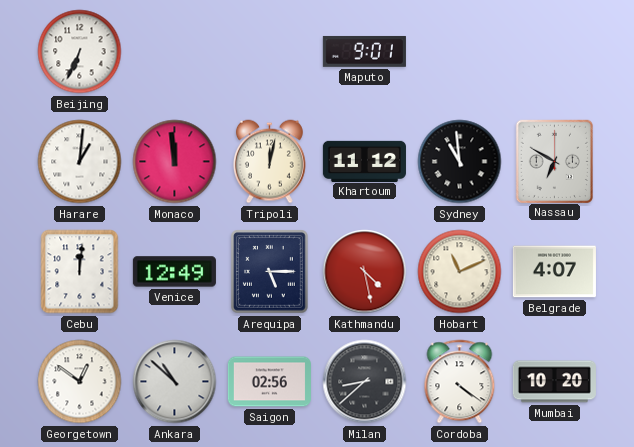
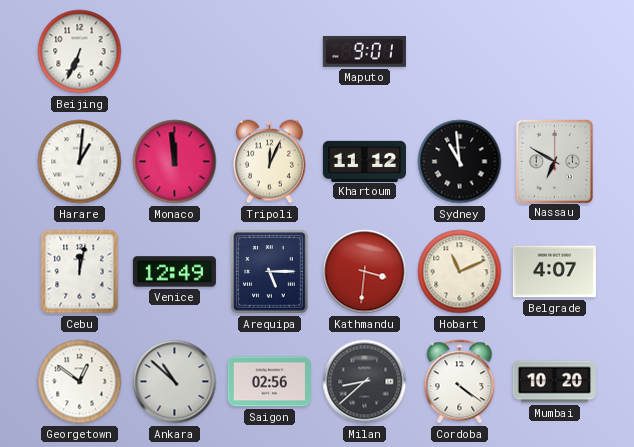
Tripoli: 12:02 -> 12:04 (269, 162)
Cebu: 12:01 -> 12:02 (80, 272)
Kathmandu: 4:28 -> 3:31 (365, 272)
